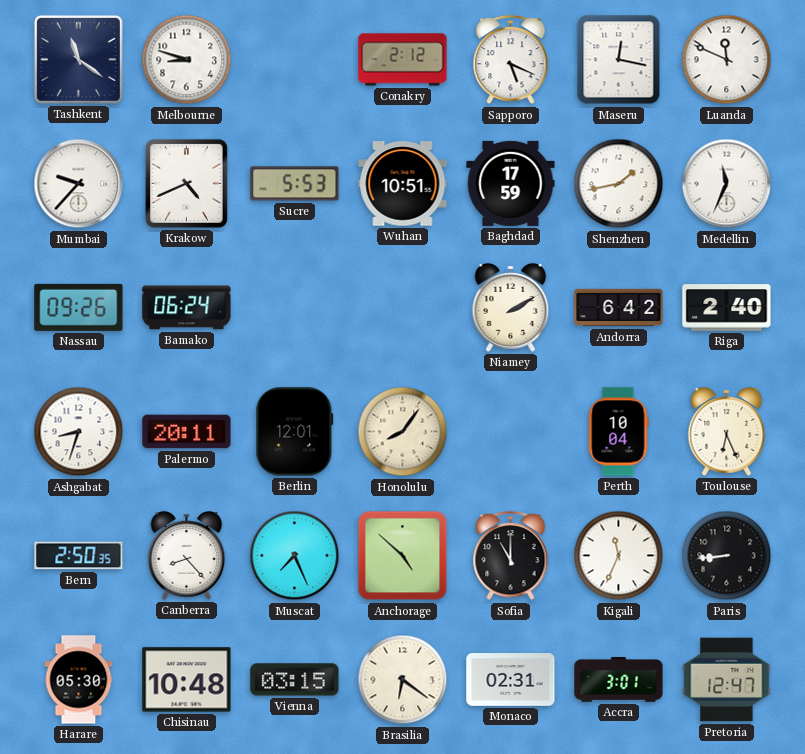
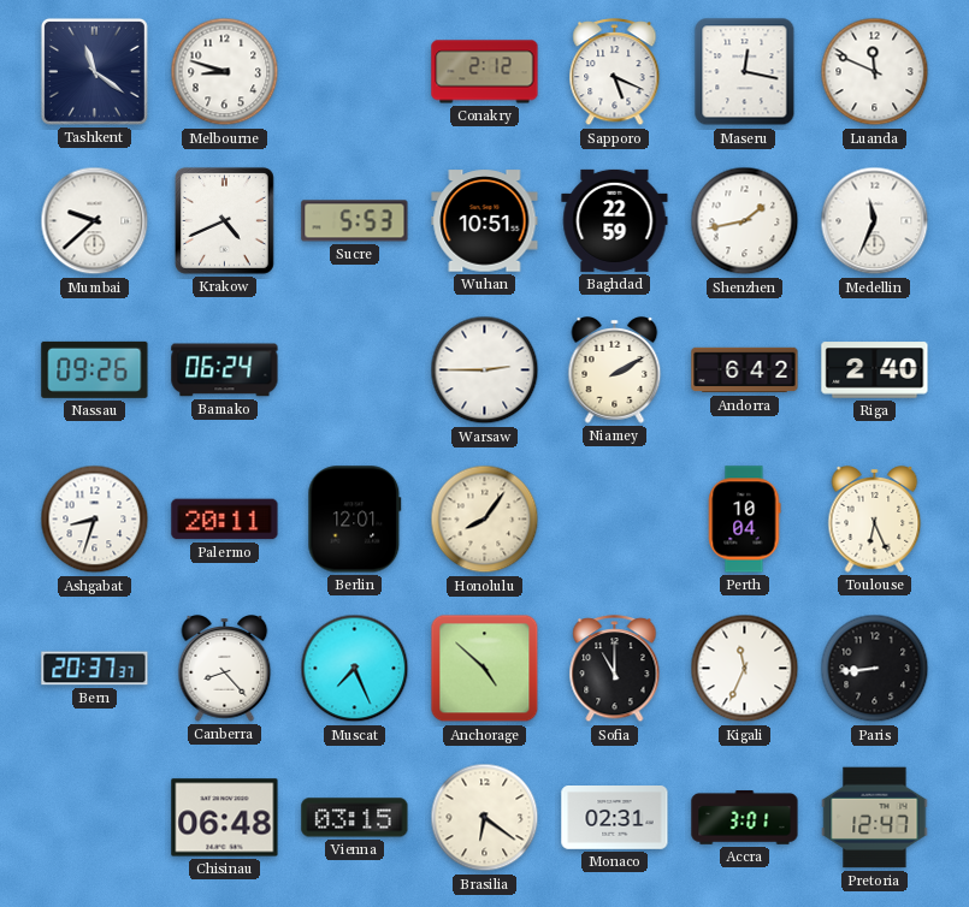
Mumbai: 9:37 -> 9:38 (95, 221)
Baghdad: 17:59 -> 22:59 (615, 220)
Warsaw: none -> 2:45 (485, 370)
Bern: 2:50 -> 20:37 (95, 669)
Harare: 05:30 -> none (79, 680)
Chisinau: 10:48 -> 06:48 (225, 818)
